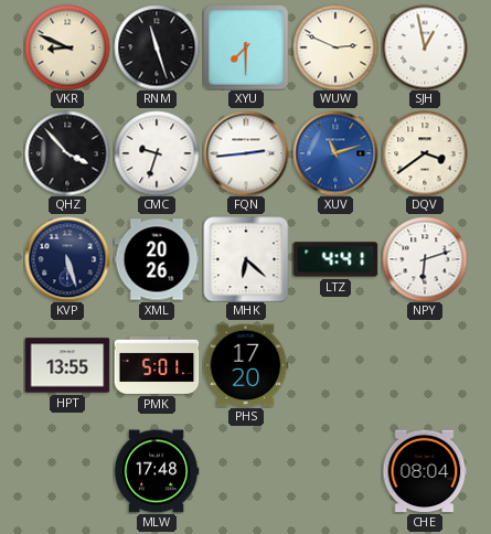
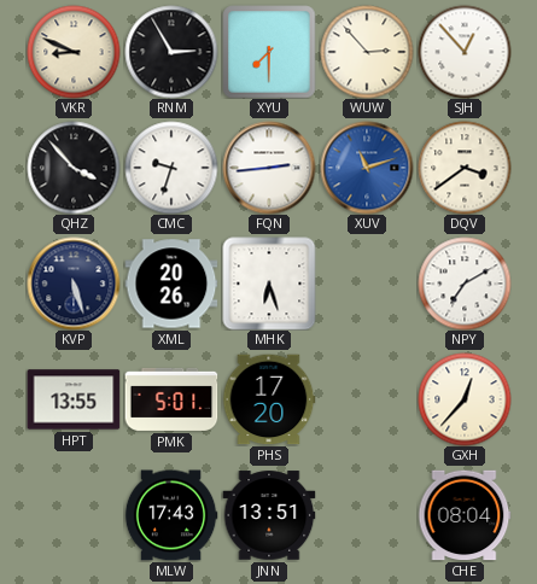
RNM: 11:27 -> 2:55 (171, 52)
WUW: 2:49 -> 2:53 (367, 52)
SJH: 12:58 -> 12:53 (465, 52)
MHK: 6:22 -> 6:27 (269, 284)
LTZ: 4:41 -> none (335, 259)
NPY: 6:12 -> 7:10 (465, 284)
GXH: none -> 12:37 (465, 399)
MLW: 17:48 -> 17:43 (171, 515)
JNN: none -> 13:51 (269, 515)
